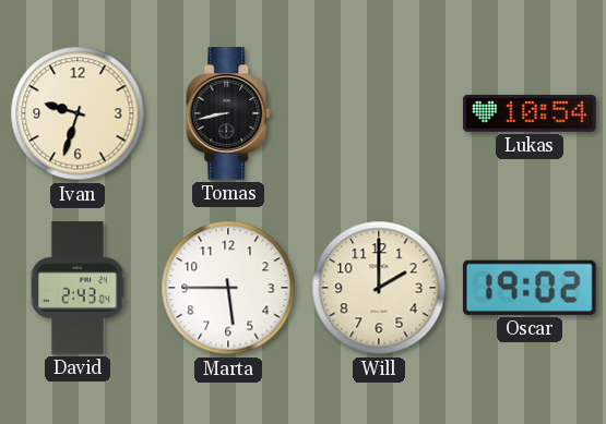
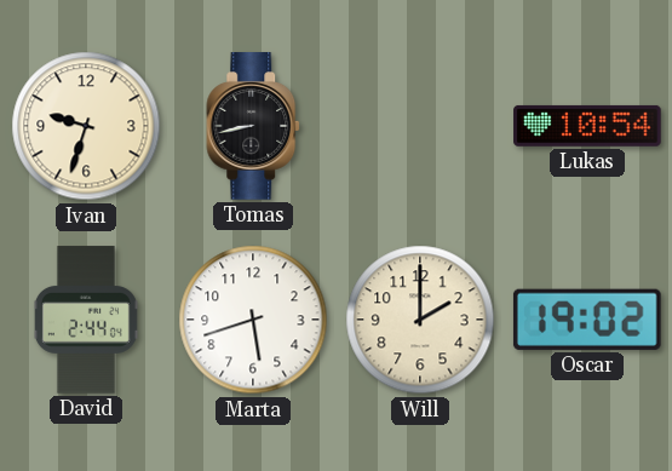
David: 2:43 -> 2:44 (86, 320)
Marta: 5:45 -> 5:42 (253, 320)
